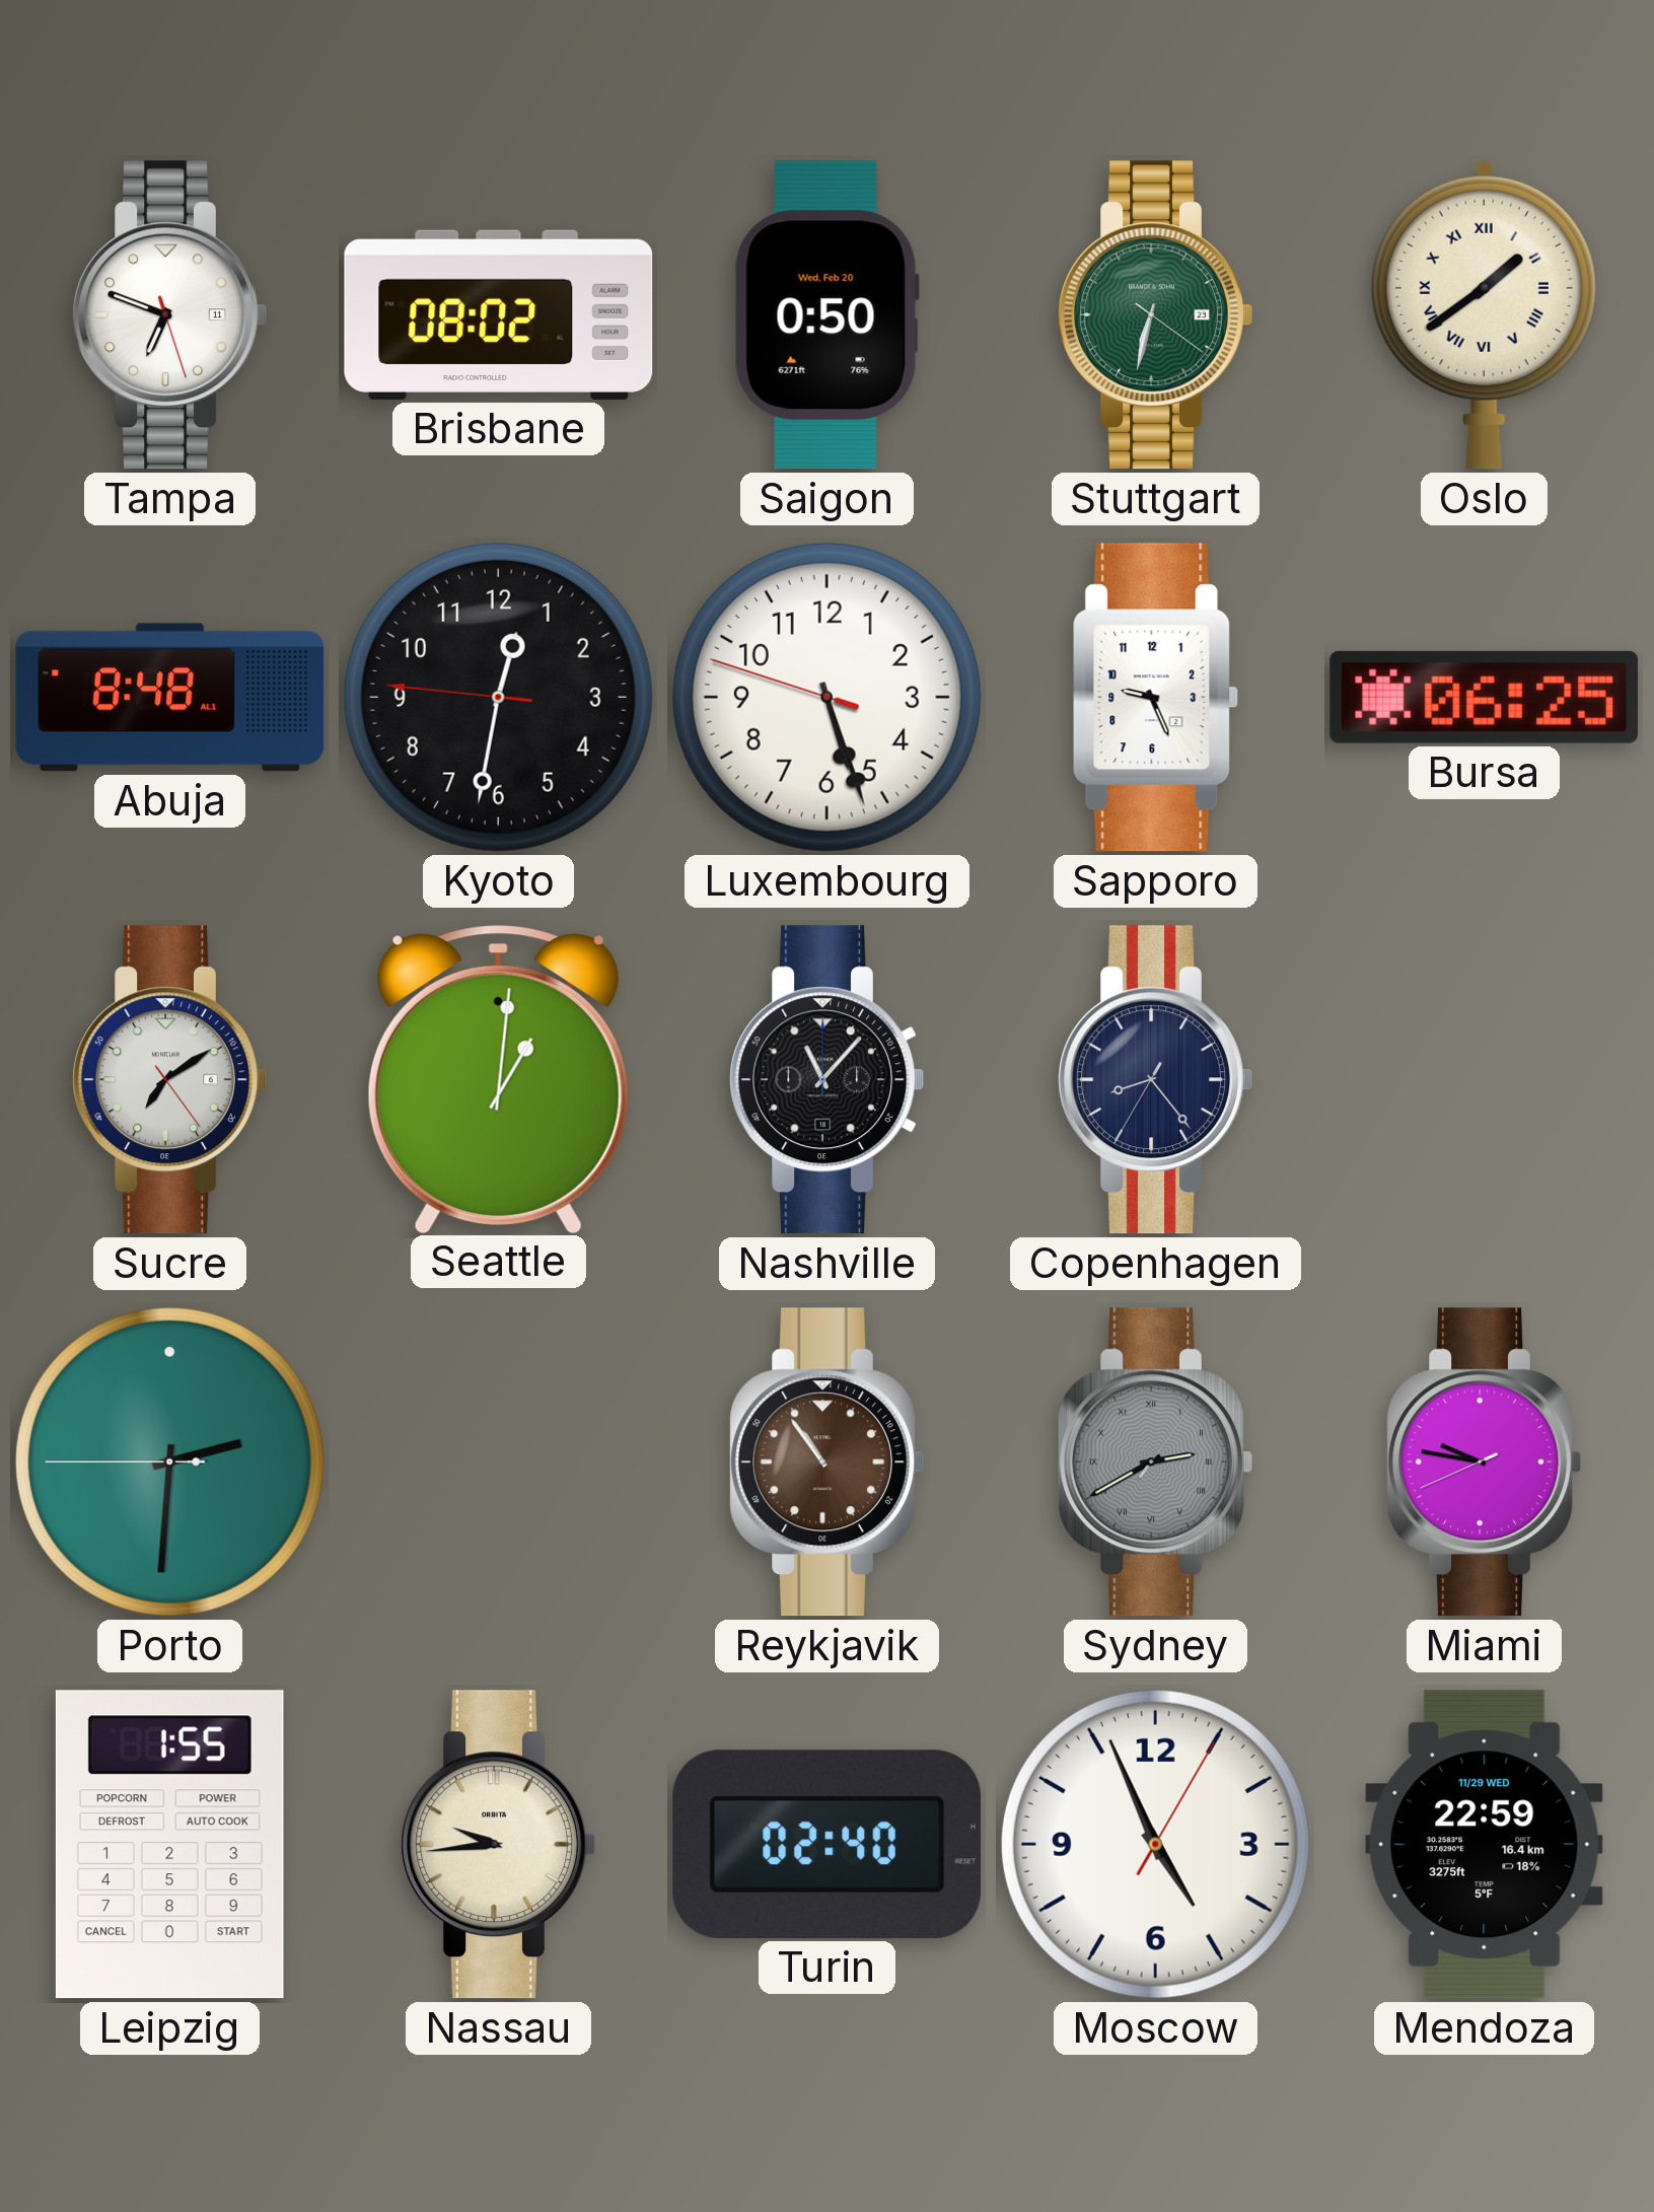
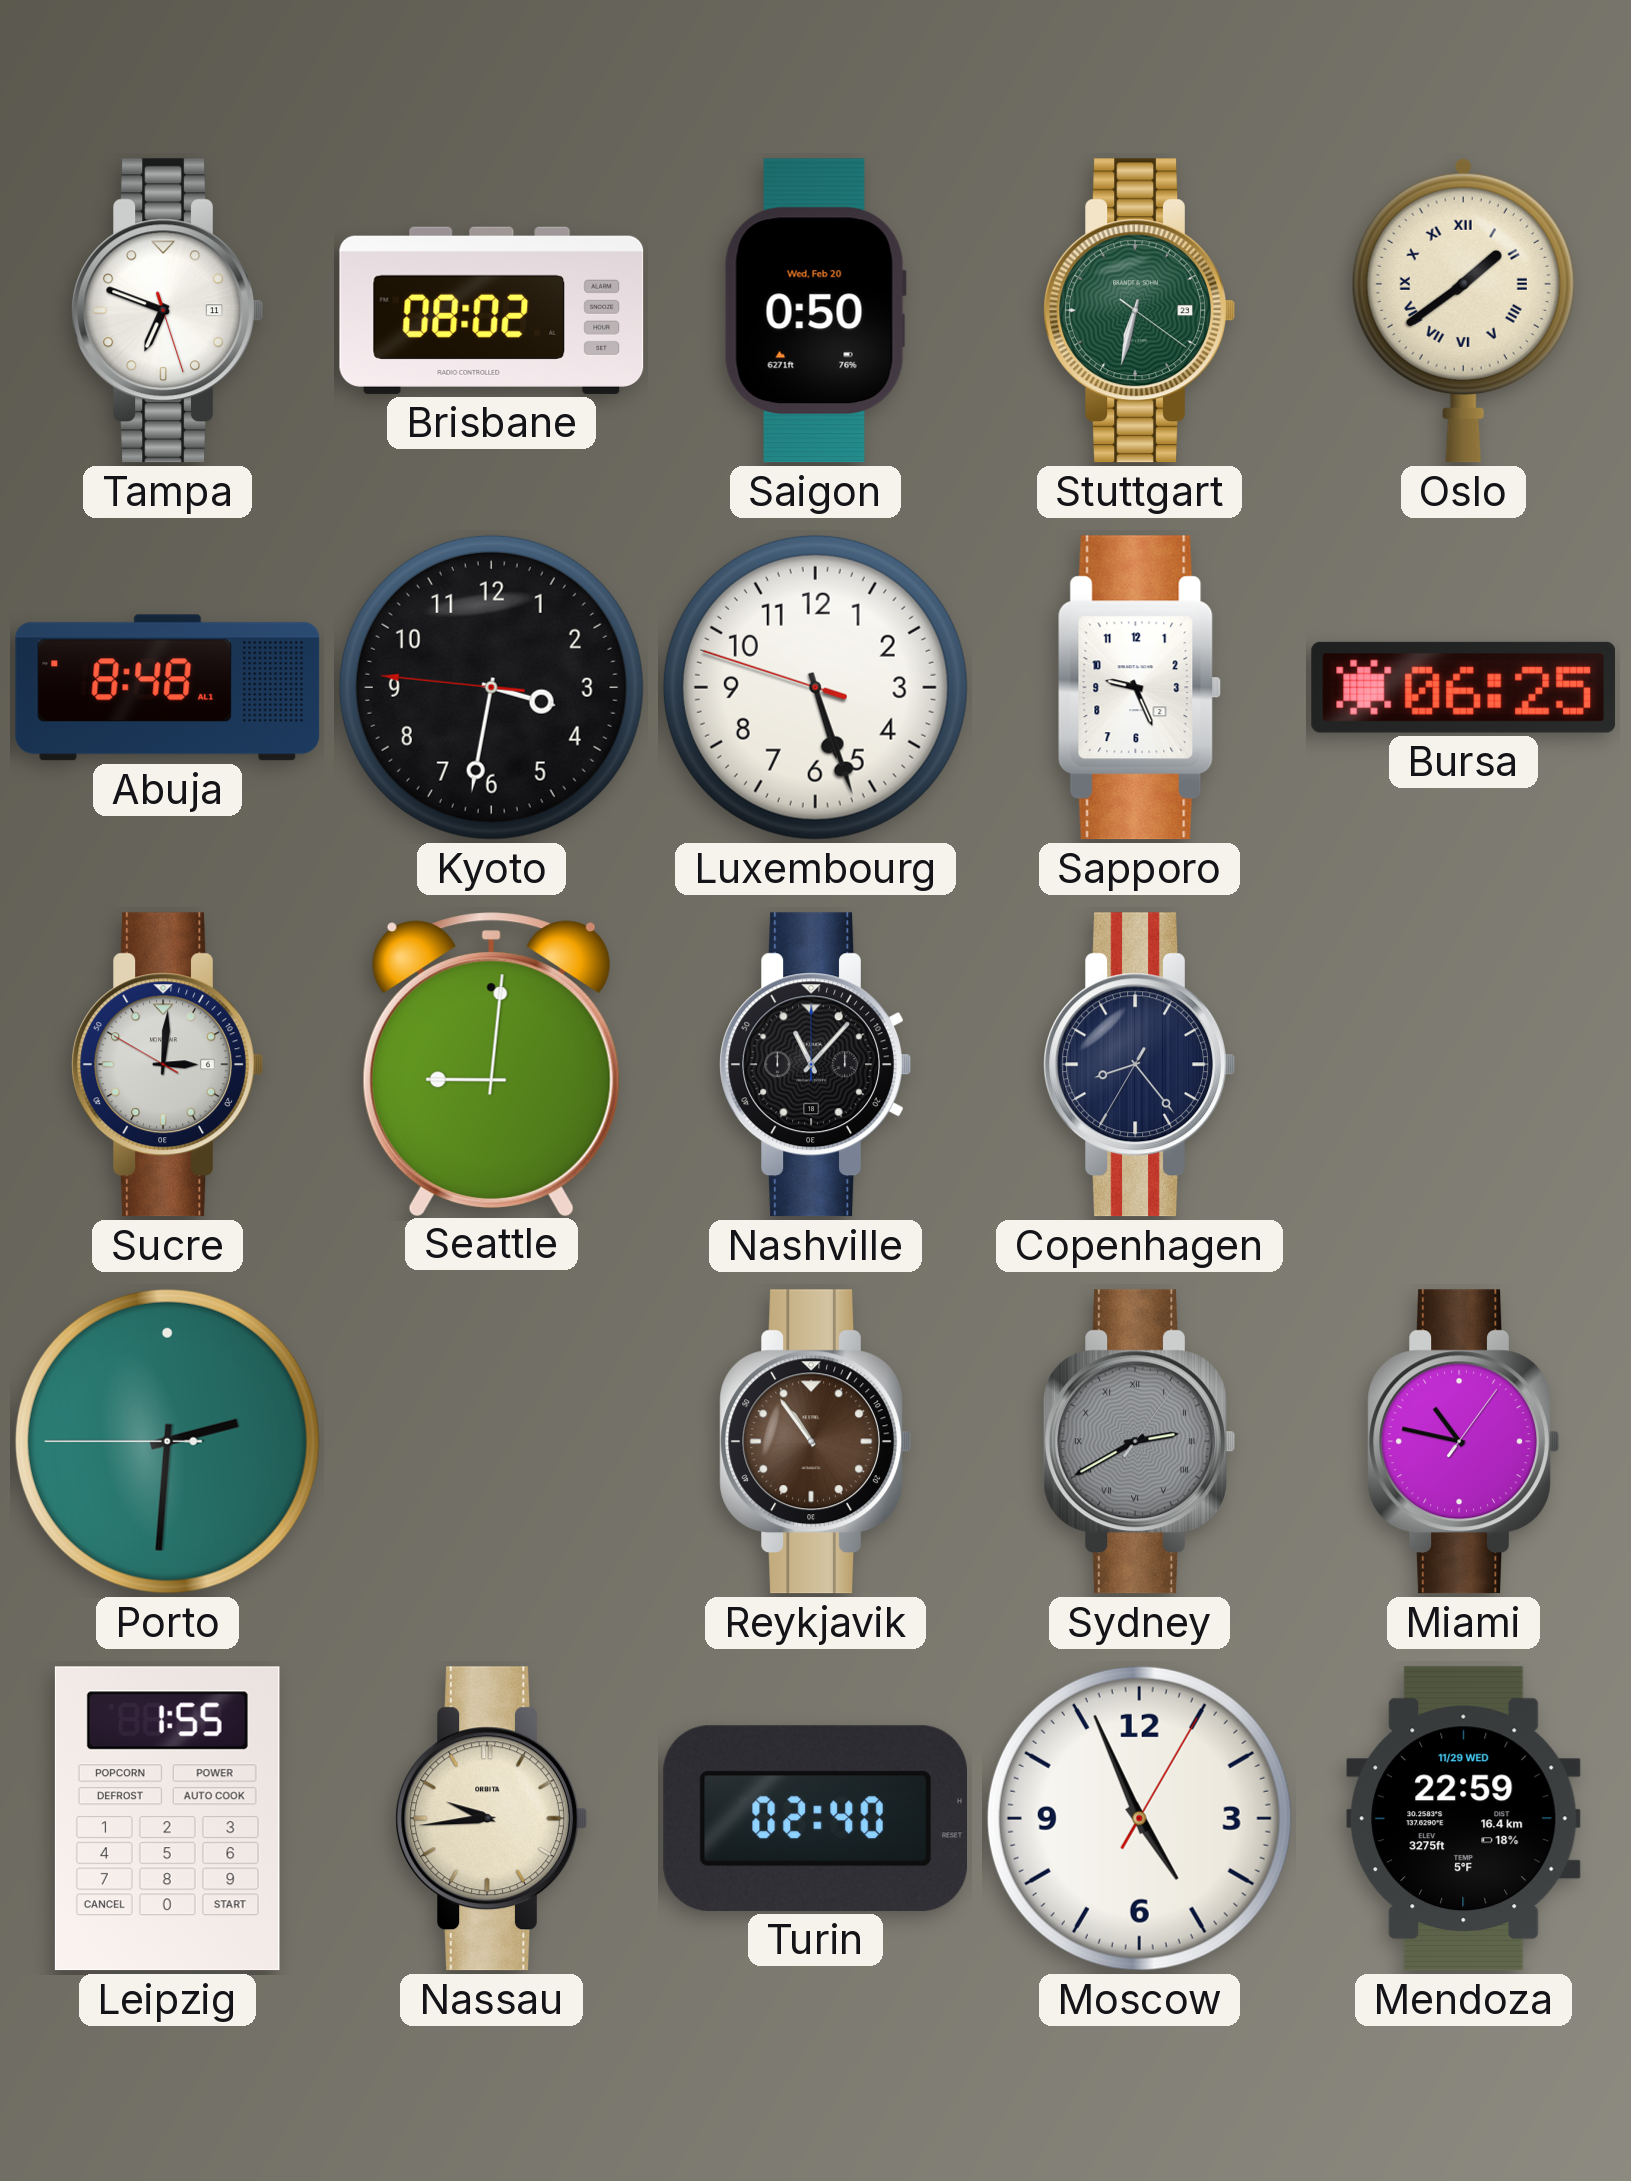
Kyoto: 12:31 -> 3:31 (491, 687)
Sucre: 7:09 -> 3:00 (167, 1065)
Seattle: 1:01 -> 9:01 (491, 1064)
Miami: 9:46 -> 10:47 (1463, 1442)
